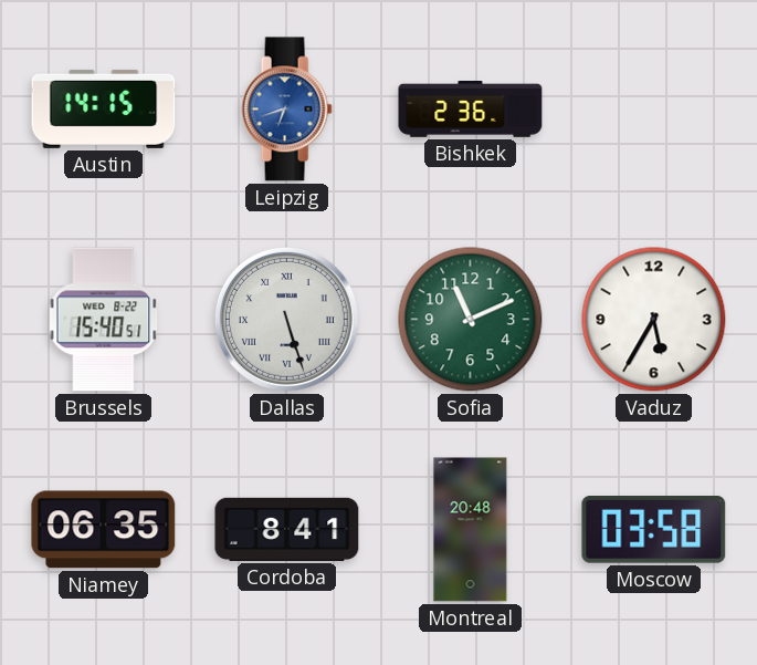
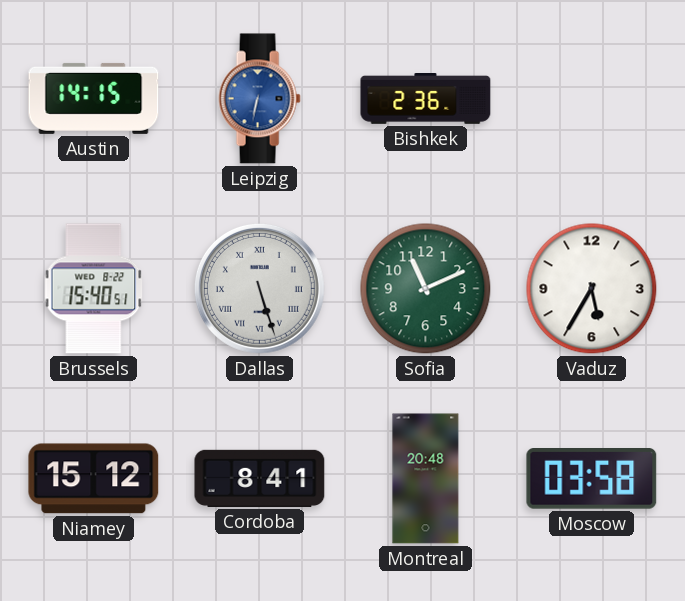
Leipzig: 6:42 -> 6:32 (259, 99)
Niamey: 06:35 -> 15:12 (94, 479)
